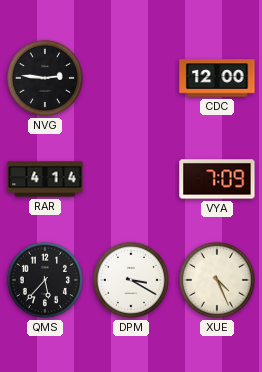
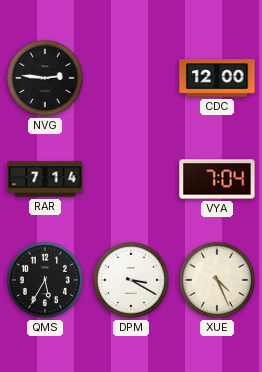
RAR: 4:14 -> 7:14 (45, 179)
VYA: 7:09 -> 7:04 (217, 179)
QMS: 5:37 -> 5:35 (45, 280)
